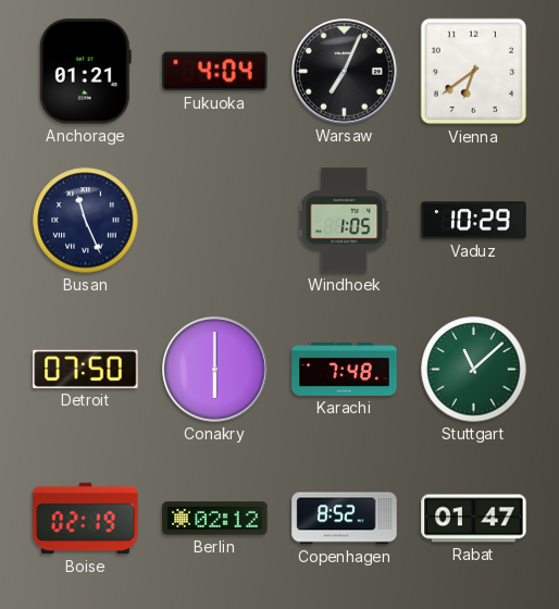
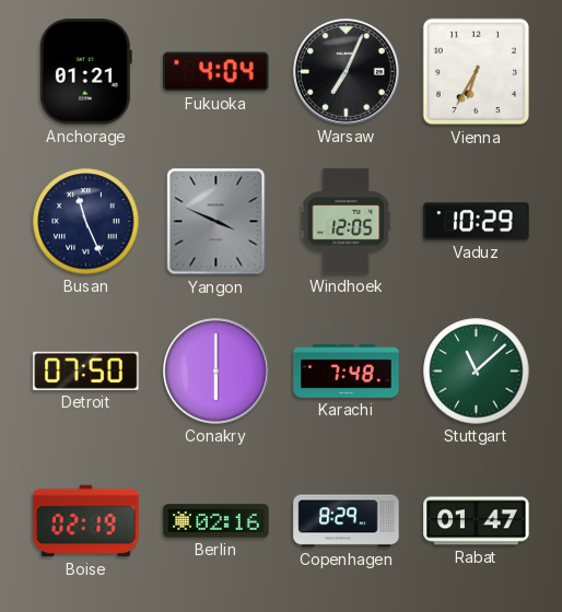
Vienna: 6:39 -> 6:35 (477, 72)
Yangon: none -> 3:49 (216, 222)
Windhoek: 1:05 -> 12:05 (347, 222)
Berlin: 02:12 -> 02:16 (216, 521)
Copenhagen: 8:52 -> 8:29 (347, 521)
